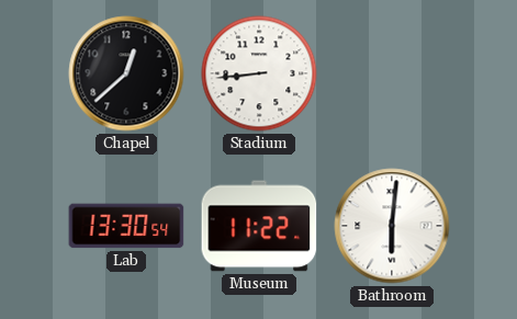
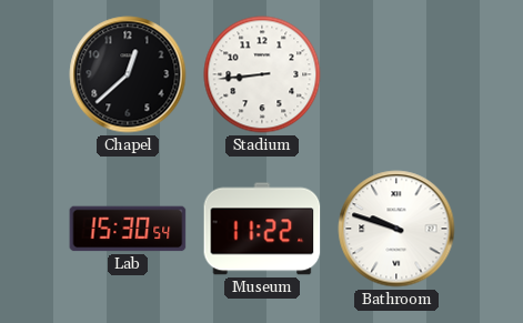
Lab: 13:30 -> 15:30 (128, 229)
Bathroom: 6:01 -> 9:48 (396, 229)
